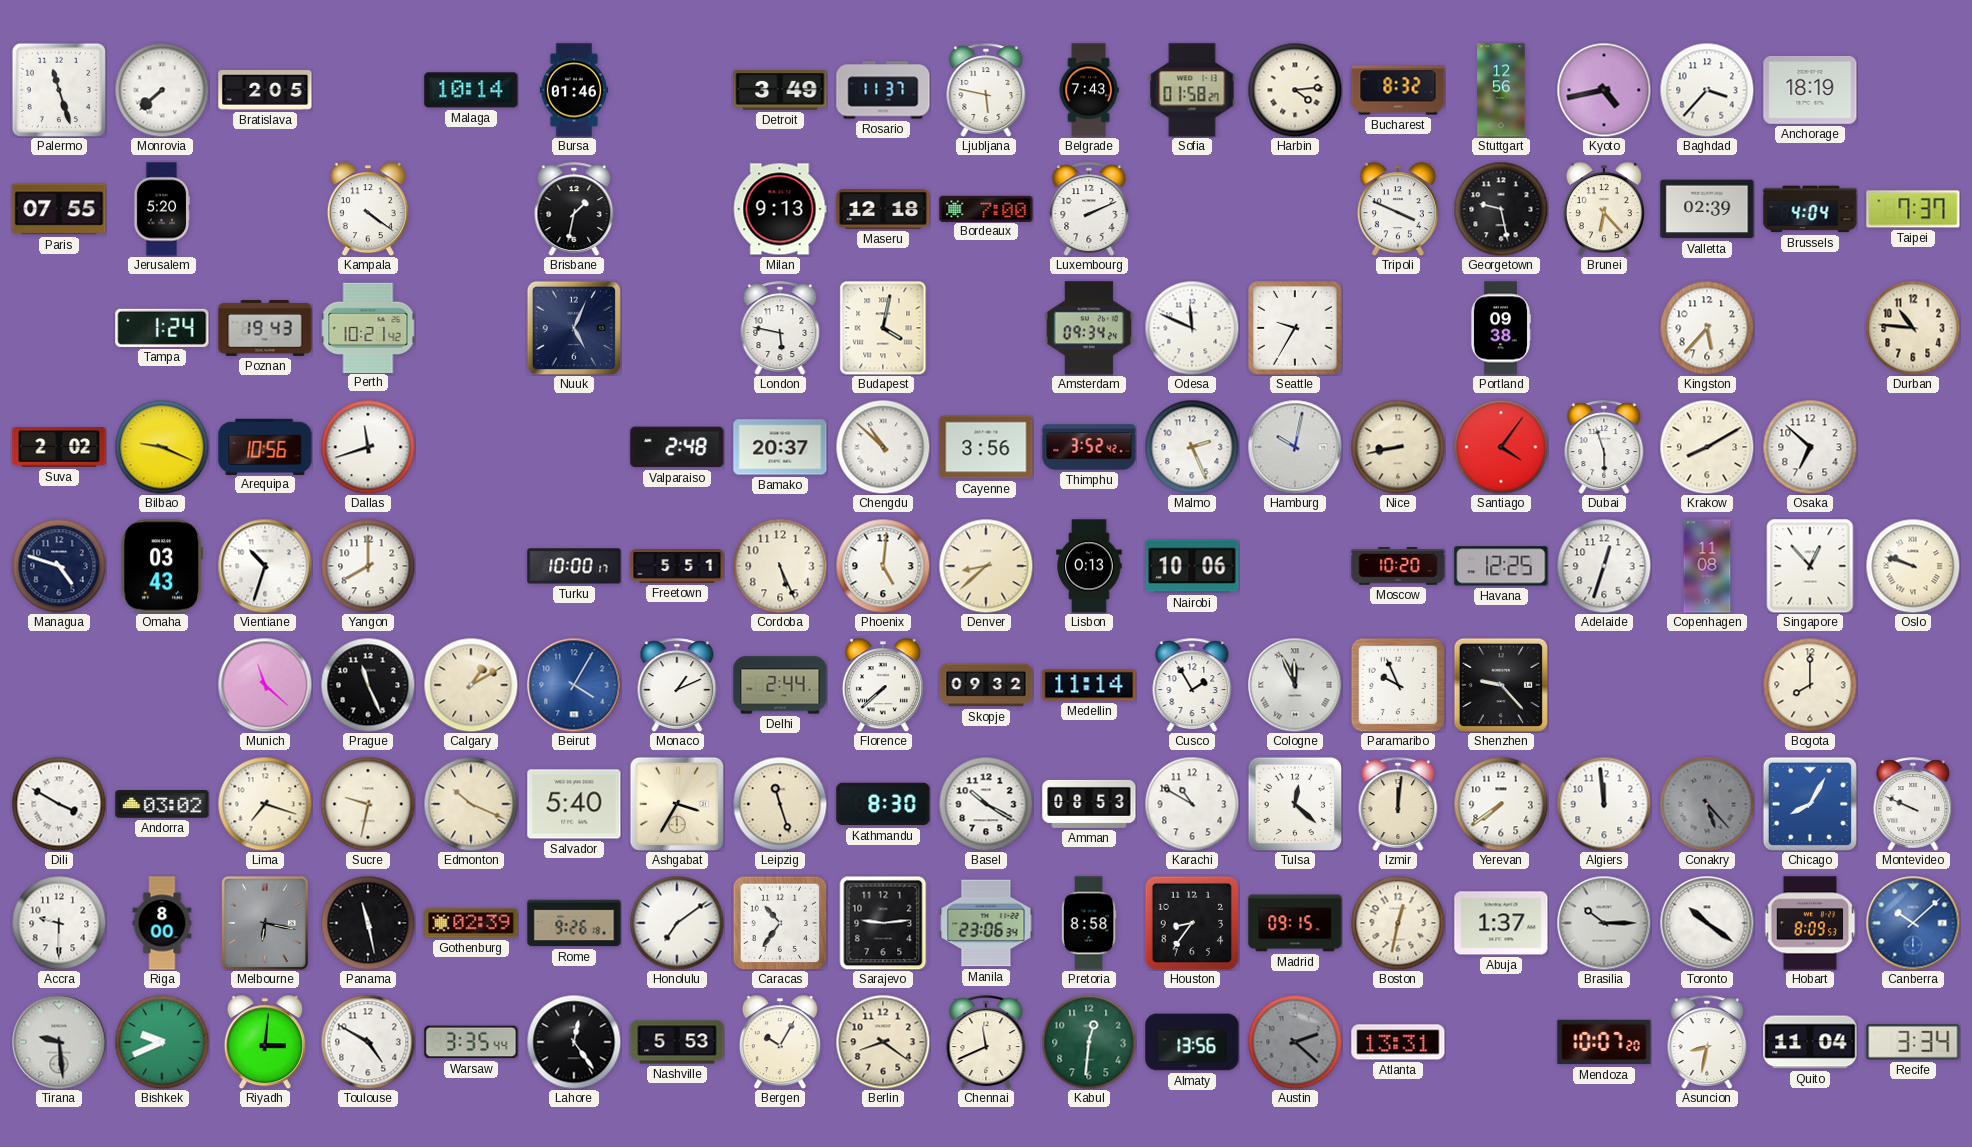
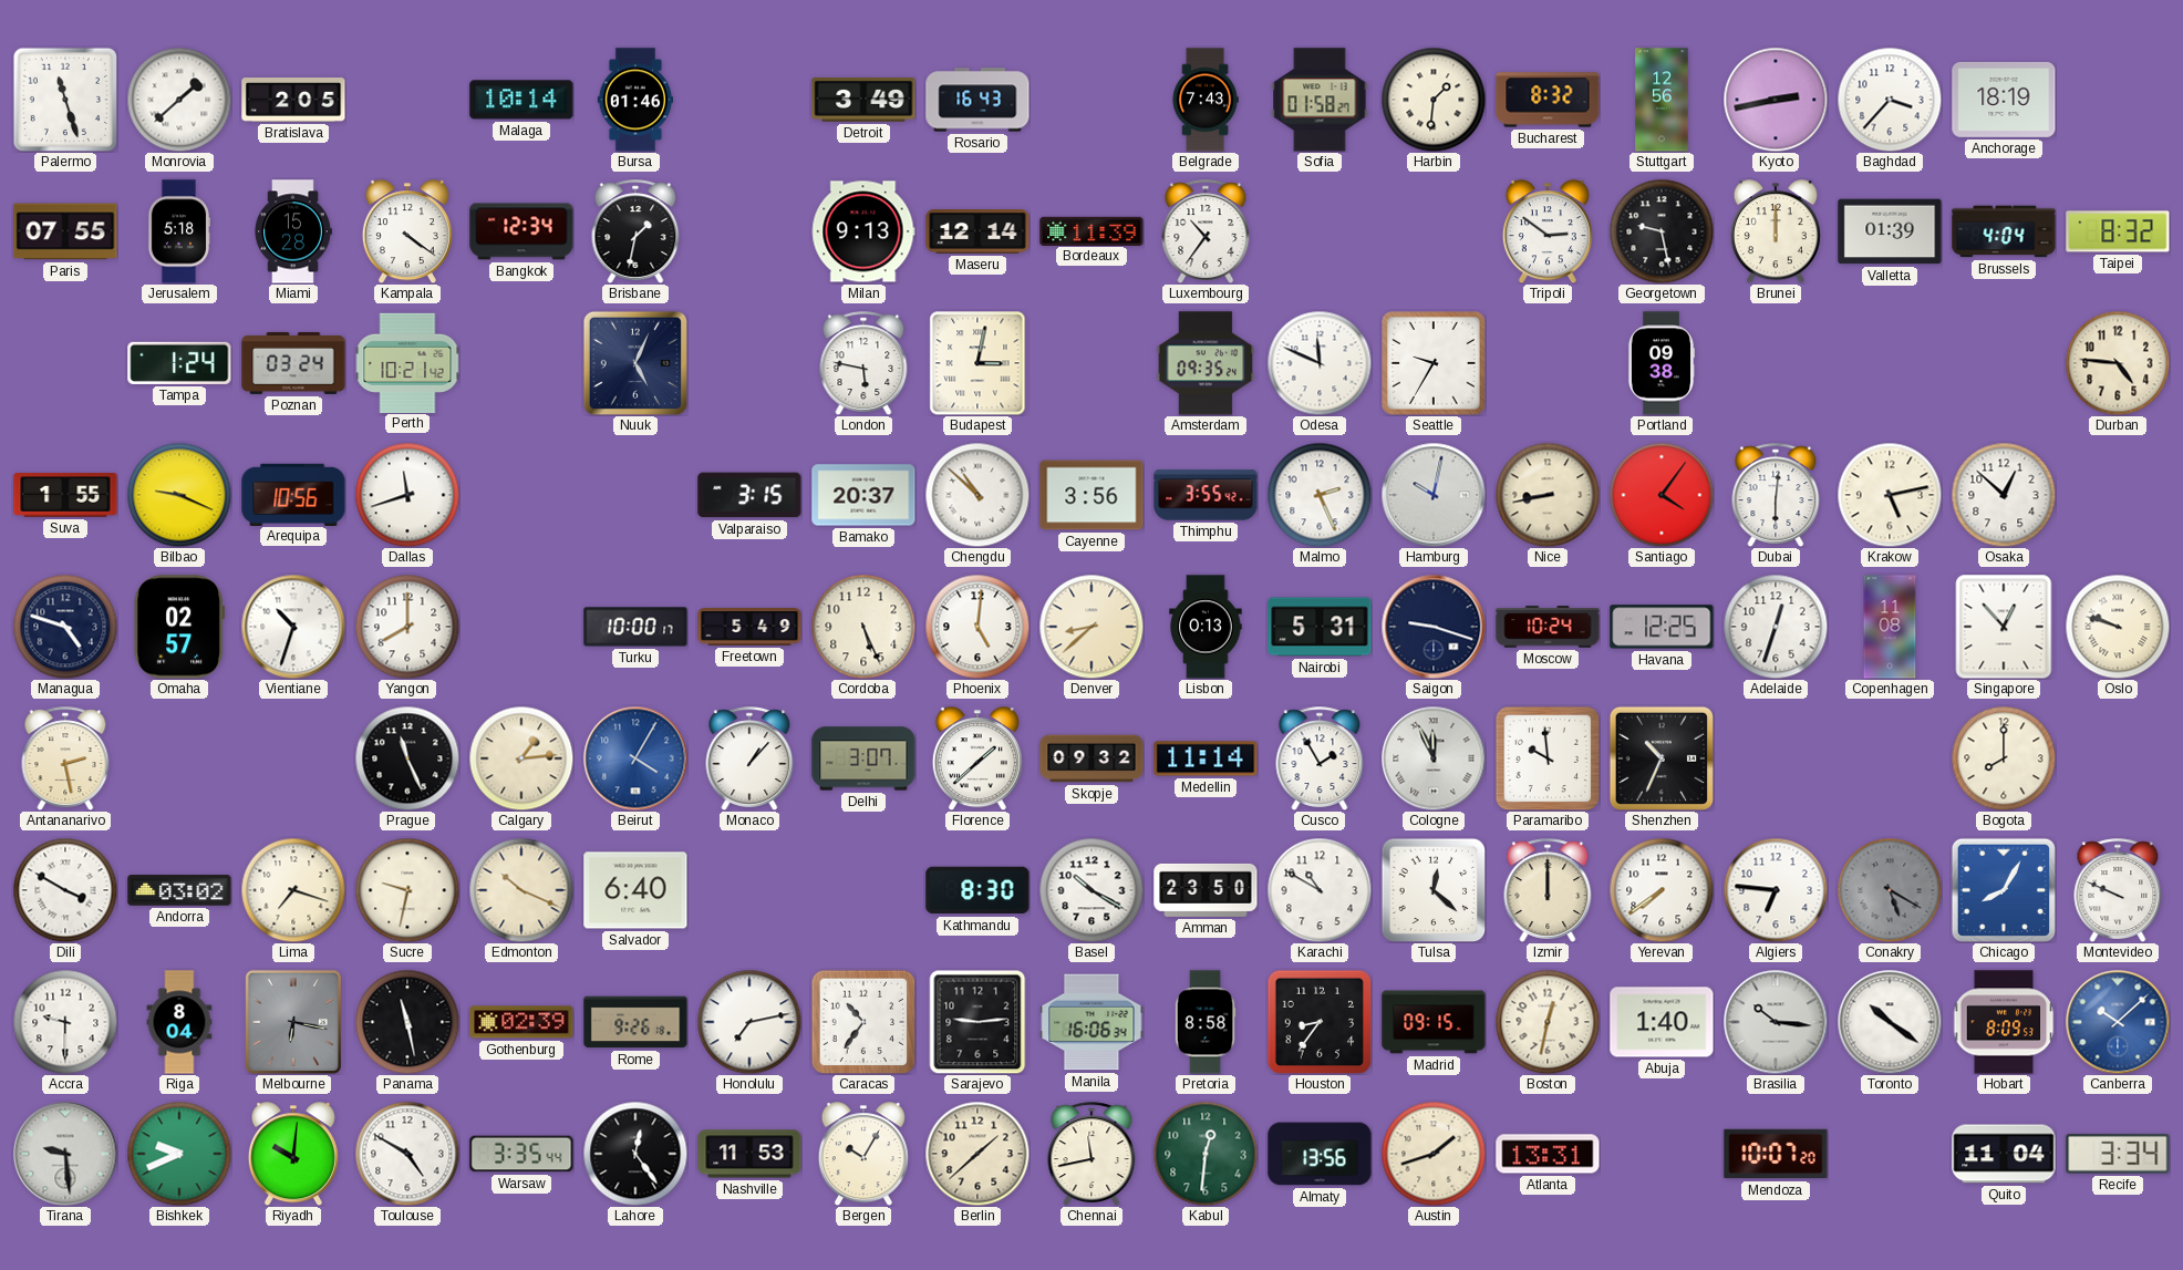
Monrovia: 7:38 -> 1:38 (179, 100)
Rosario: 11:37 -> 16:43 (977, 100)
Ljubljana: 5:47 -> none (986, 90)
Harbin: 4:14 -> 1:31 (1434, 100)
Kyoto: 4:43 -> 2:43 (1776, 100)
Jerusalem: 5:20 -> 5:18 (179, 231)
Miami: none -> 15:28 (293, 231)
Bangkok: none -> 12:34 (521, 231)
Maseru: 12:18 -> 12:14 (977, 233)
Bordeaux: 7:00 -> 11:39 (1091, 230)
Luxembourg: 2:11 -> 10:36 (1206, 231)
Tripoli: 3:49 -> 2:51 (1548, 231)
Brunei: 6:23 -> 12:00 (1776, 231)
Valletta: 02:39 -> 01:39 (1890, 231)
Taipei: 7:37 -> 8:32 (2118, 231)
Poznan: 19:43 -> 03:24 (293, 363)
Budapest: 4:02 -> 3:02 (977, 363)
Amsterdam: 09:34 -> 09:35 (1206, 363)
Kingston: 5:37 -> none (1707, 328)
Durban: 10:46 -> 4:46 (2118, 363)
Suva: 2:02 -> 1:55 (65, 495)
Valparaiso: 2:48 -> 3:15 (749, 495)
Thimphu: 3:52 -> 3:55 (1206, 495)
Dubai: 5:57 -> 6:01 (1776, 495)
Krakow: 8:10 -> 5:13 (1890, 495)
Osaka: 6:52 -> 12:52 (2004, 495)
Omaha: 03:43 -> 02:57 (179, 627)
Freetown: 5:51 -> 5:49 (749, 628)
Nairobi: 10:06 -> 5:31 (1320, 627)
Saigon: none -> 9:18 (1434, 627)
Moscow: 10:20 -> 10:24 (1548, 627)
Antananarivo: none -> 2:28 (65, 758)
Munich: 11:22 -> none (265, 685)
Calgary: 1:10 -> 1:14 (521, 758)
Monaco: 1:11 -> 1:07 (749, 758)
Delhi: 2:44 -> 3:07 (863, 758)
Florence: 7:38 -> 1:38 (977, 758)
Paramaribo: 9:56 -> 9:59 (1548, 758)
Shenzhen: 9:23 -> 10:34 (1660, 757)
Salvador: 5:40 -> 6:40 (635, 890)
Ashgabat: 3:35 -> none (676, 803)
Leipzig: 11:27 -> none (780, 804)
Amman: 08:53 -> 23:50 (1206, 890)
Izmir: 12:01 -> 12:00 (1548, 890)
Algiers: 11:59 -> 6:46 (1776, 890)
Conakry: 5:23 -> 5:20 (1890, 890)
Riga: 8:00 -> 8:04 (179, 1022)
Honolulu: 7:09 -> 7:13 (749, 1022)
Manila: 23:06 -> 16:06 (1091, 1022)
Abuja: 1:37 -> 1:40 (1662, 1022)
Brasilia: 10:15 -> 10:16 (1776, 1022)
Riyadh: 3:01 -> 10:01 (293, 1154)
Nashville: 5:53 -> 11:53 (749, 1154)
Berlin: 8:21 -> 1:38 (977, 1154)
Chennai: 11:41 -> 11:43 (1091, 1154)
Austin: 2:22 -> 1:42 (1434, 1154)
Austin dial: grey -> cream (1434, 1154)
Asuncion: 8:32 -> none (1707, 1042)
